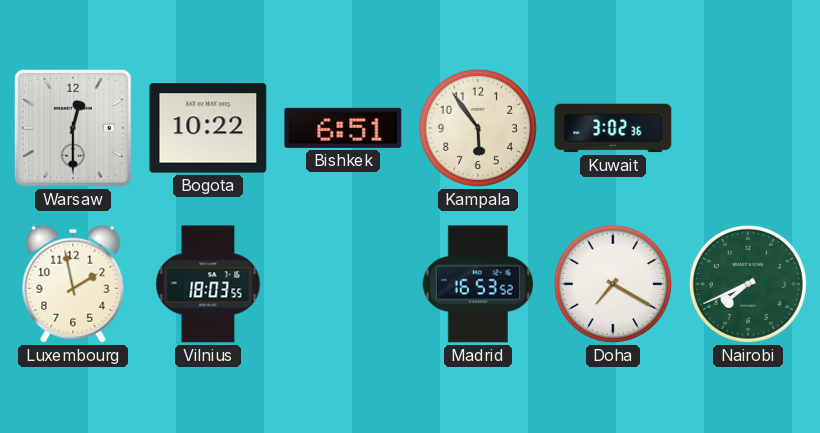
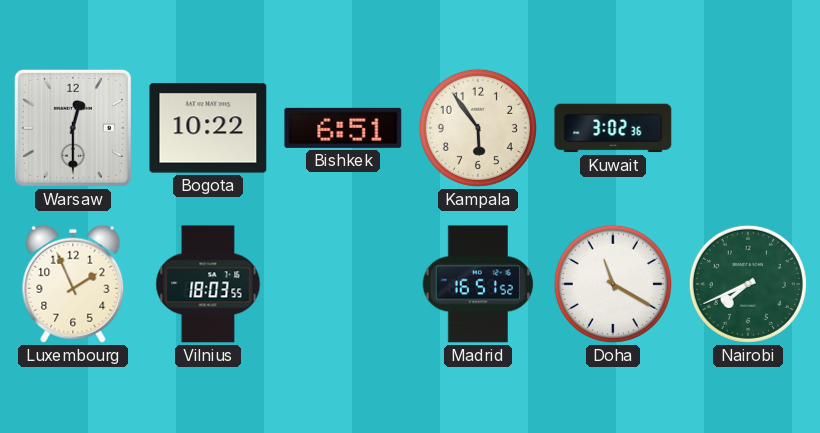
Luxembourg: 1:58 -> 1:56 (73, 284)
Madrid: 16:53 -> 16:51 (477, 284)
Doha: 7:20 -> 11:20 (613, 284)
